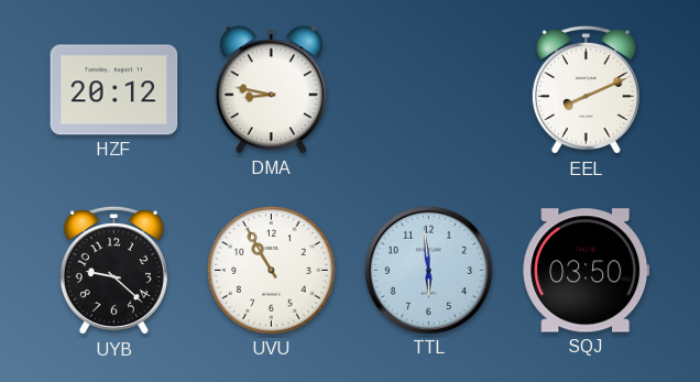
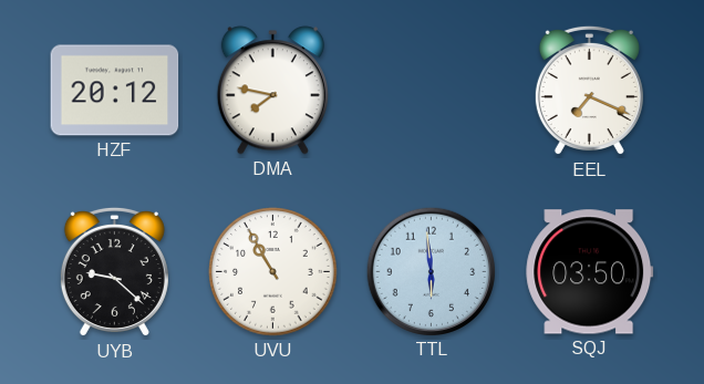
DMA: 8:47 -> 7:47 (272, 91)
EEL: 8:11 -> 7:19 (589, 91)
